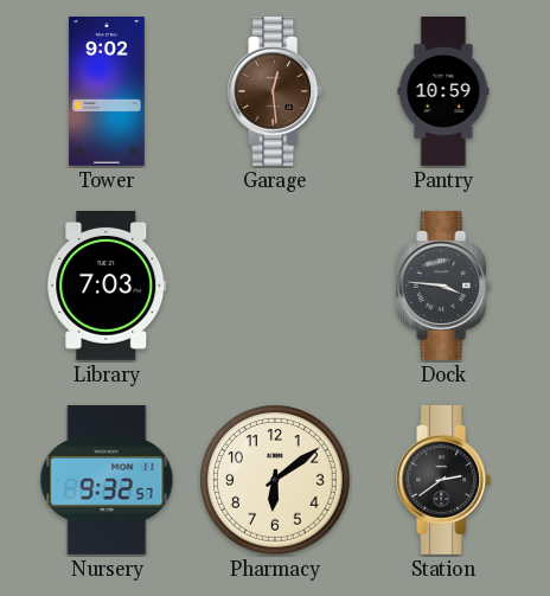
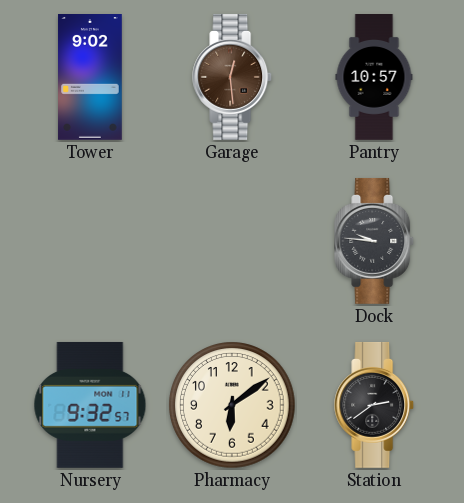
Pantry: 10:59 -> 10:57 (374, 77)
Library: 7:03 -> none (107, 286)
Dock: 3:46 -> 9:46 (375, 241)
